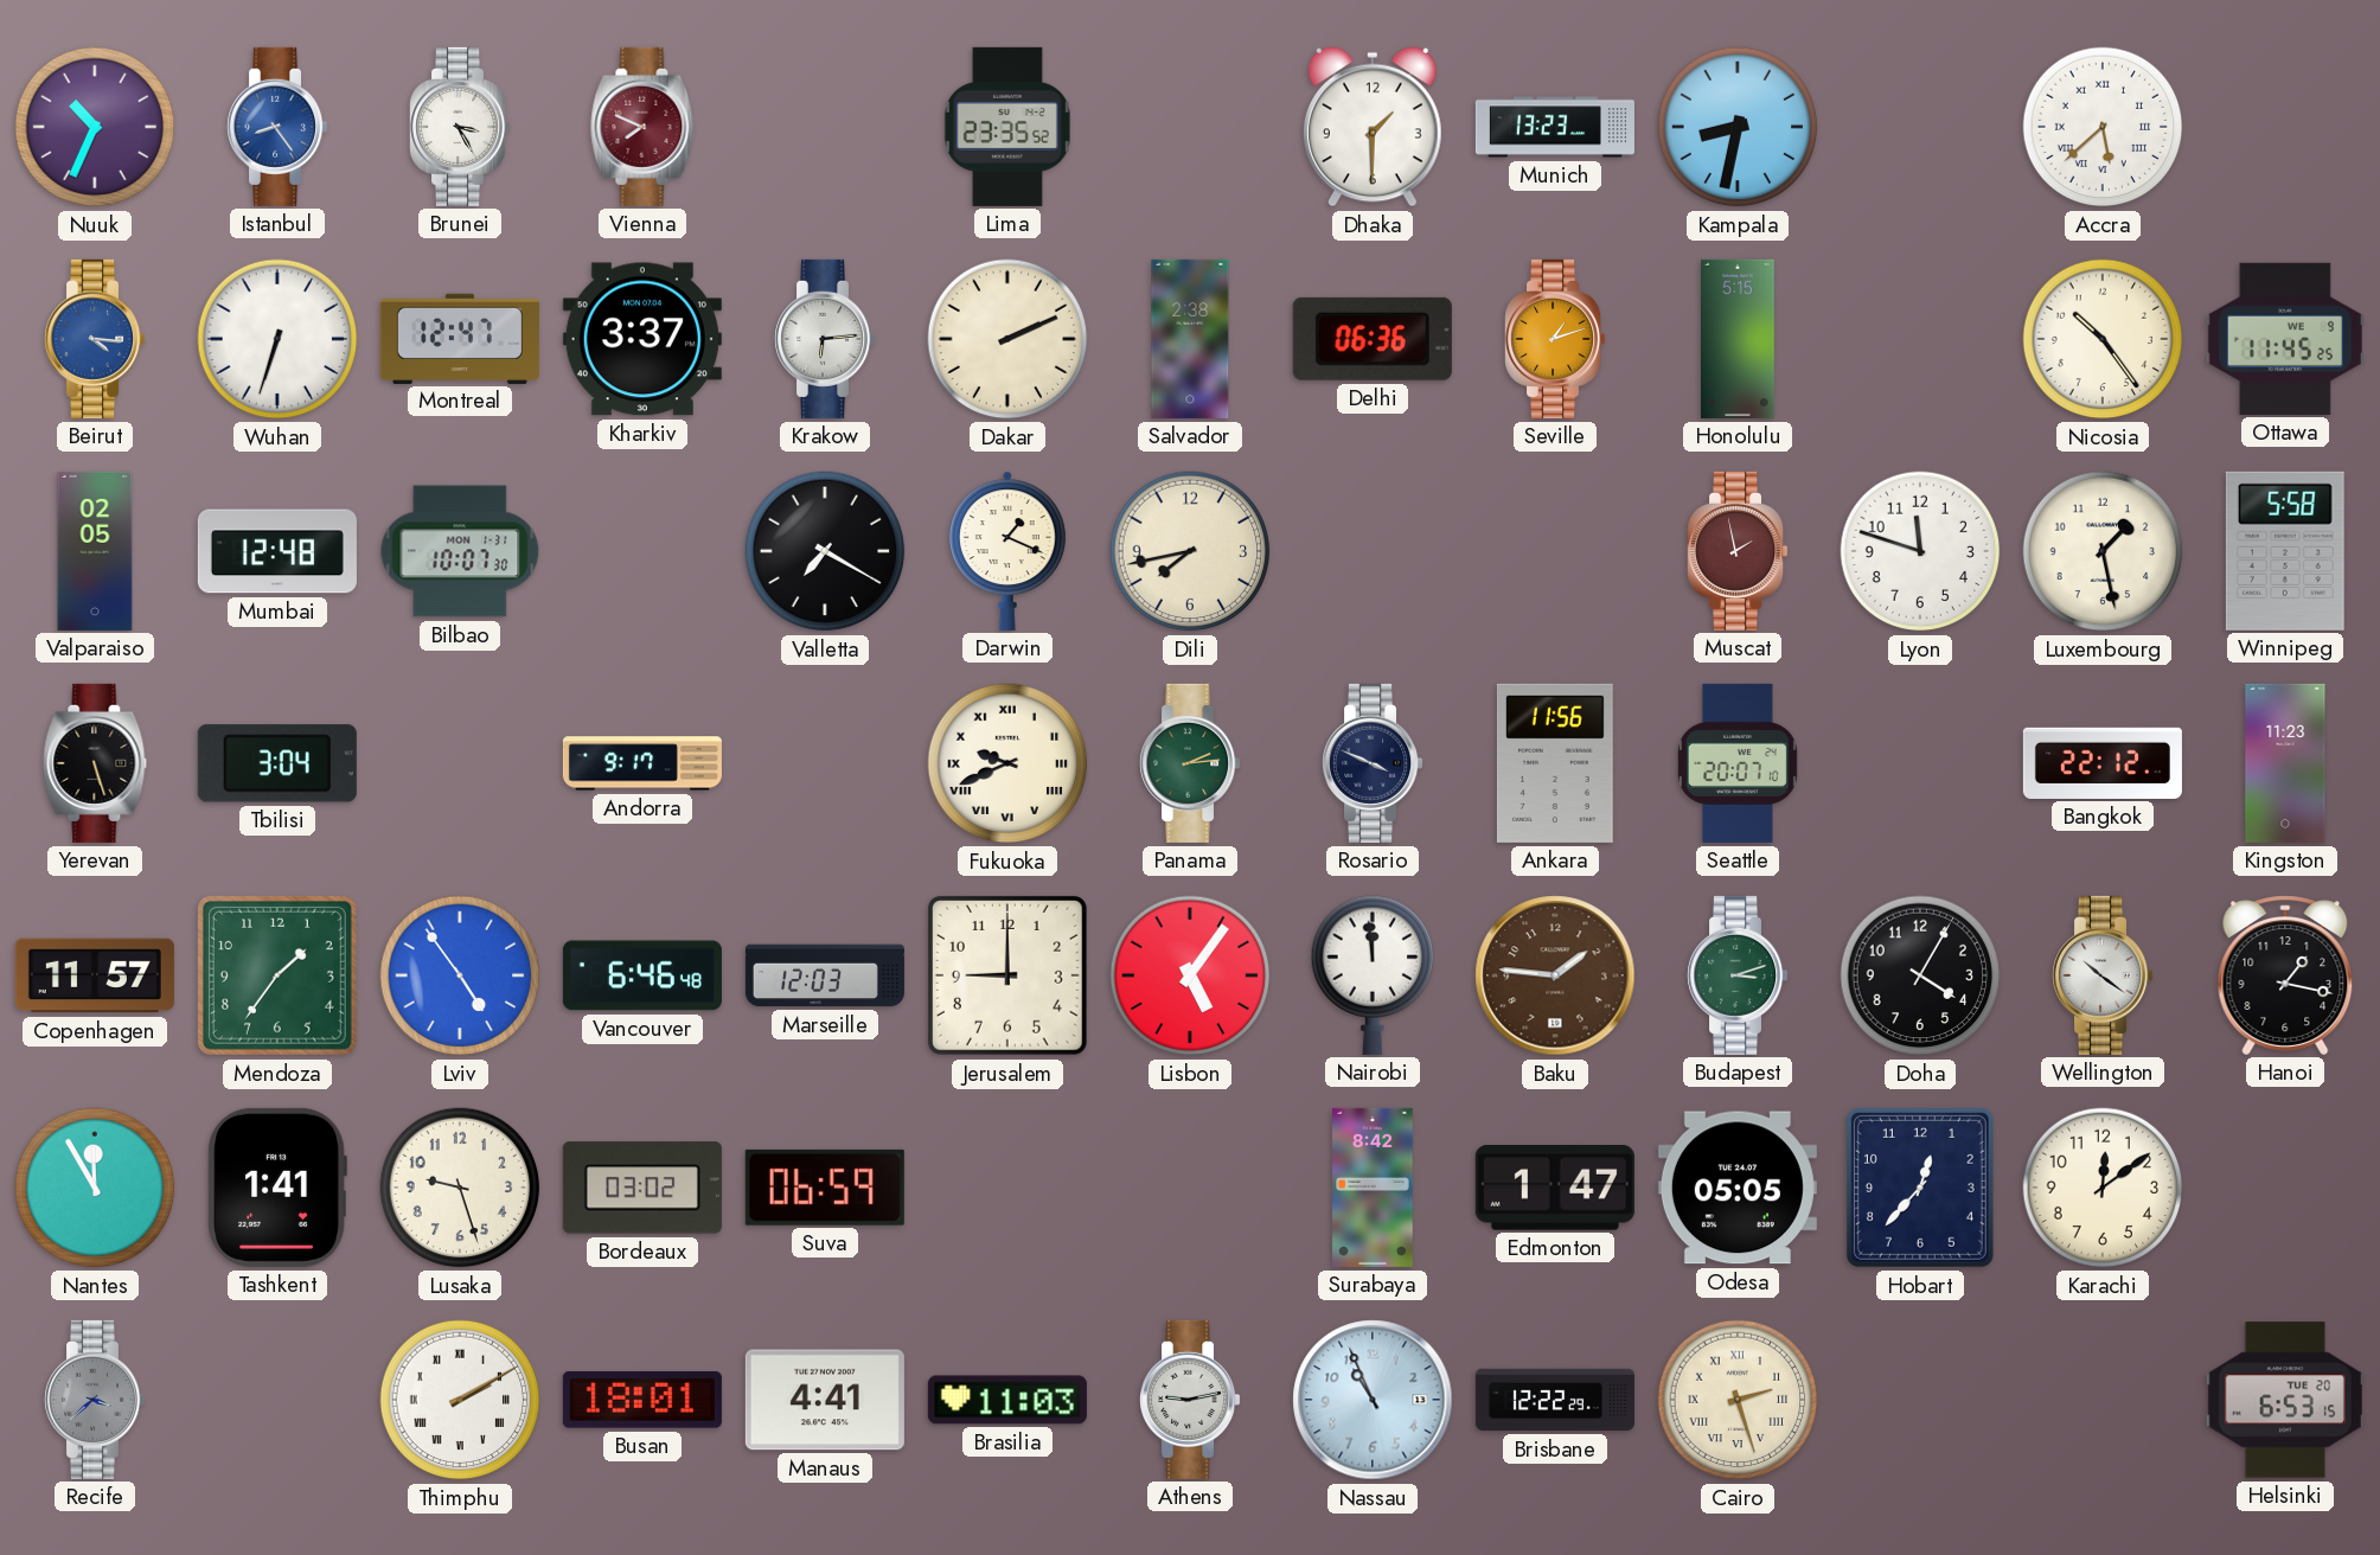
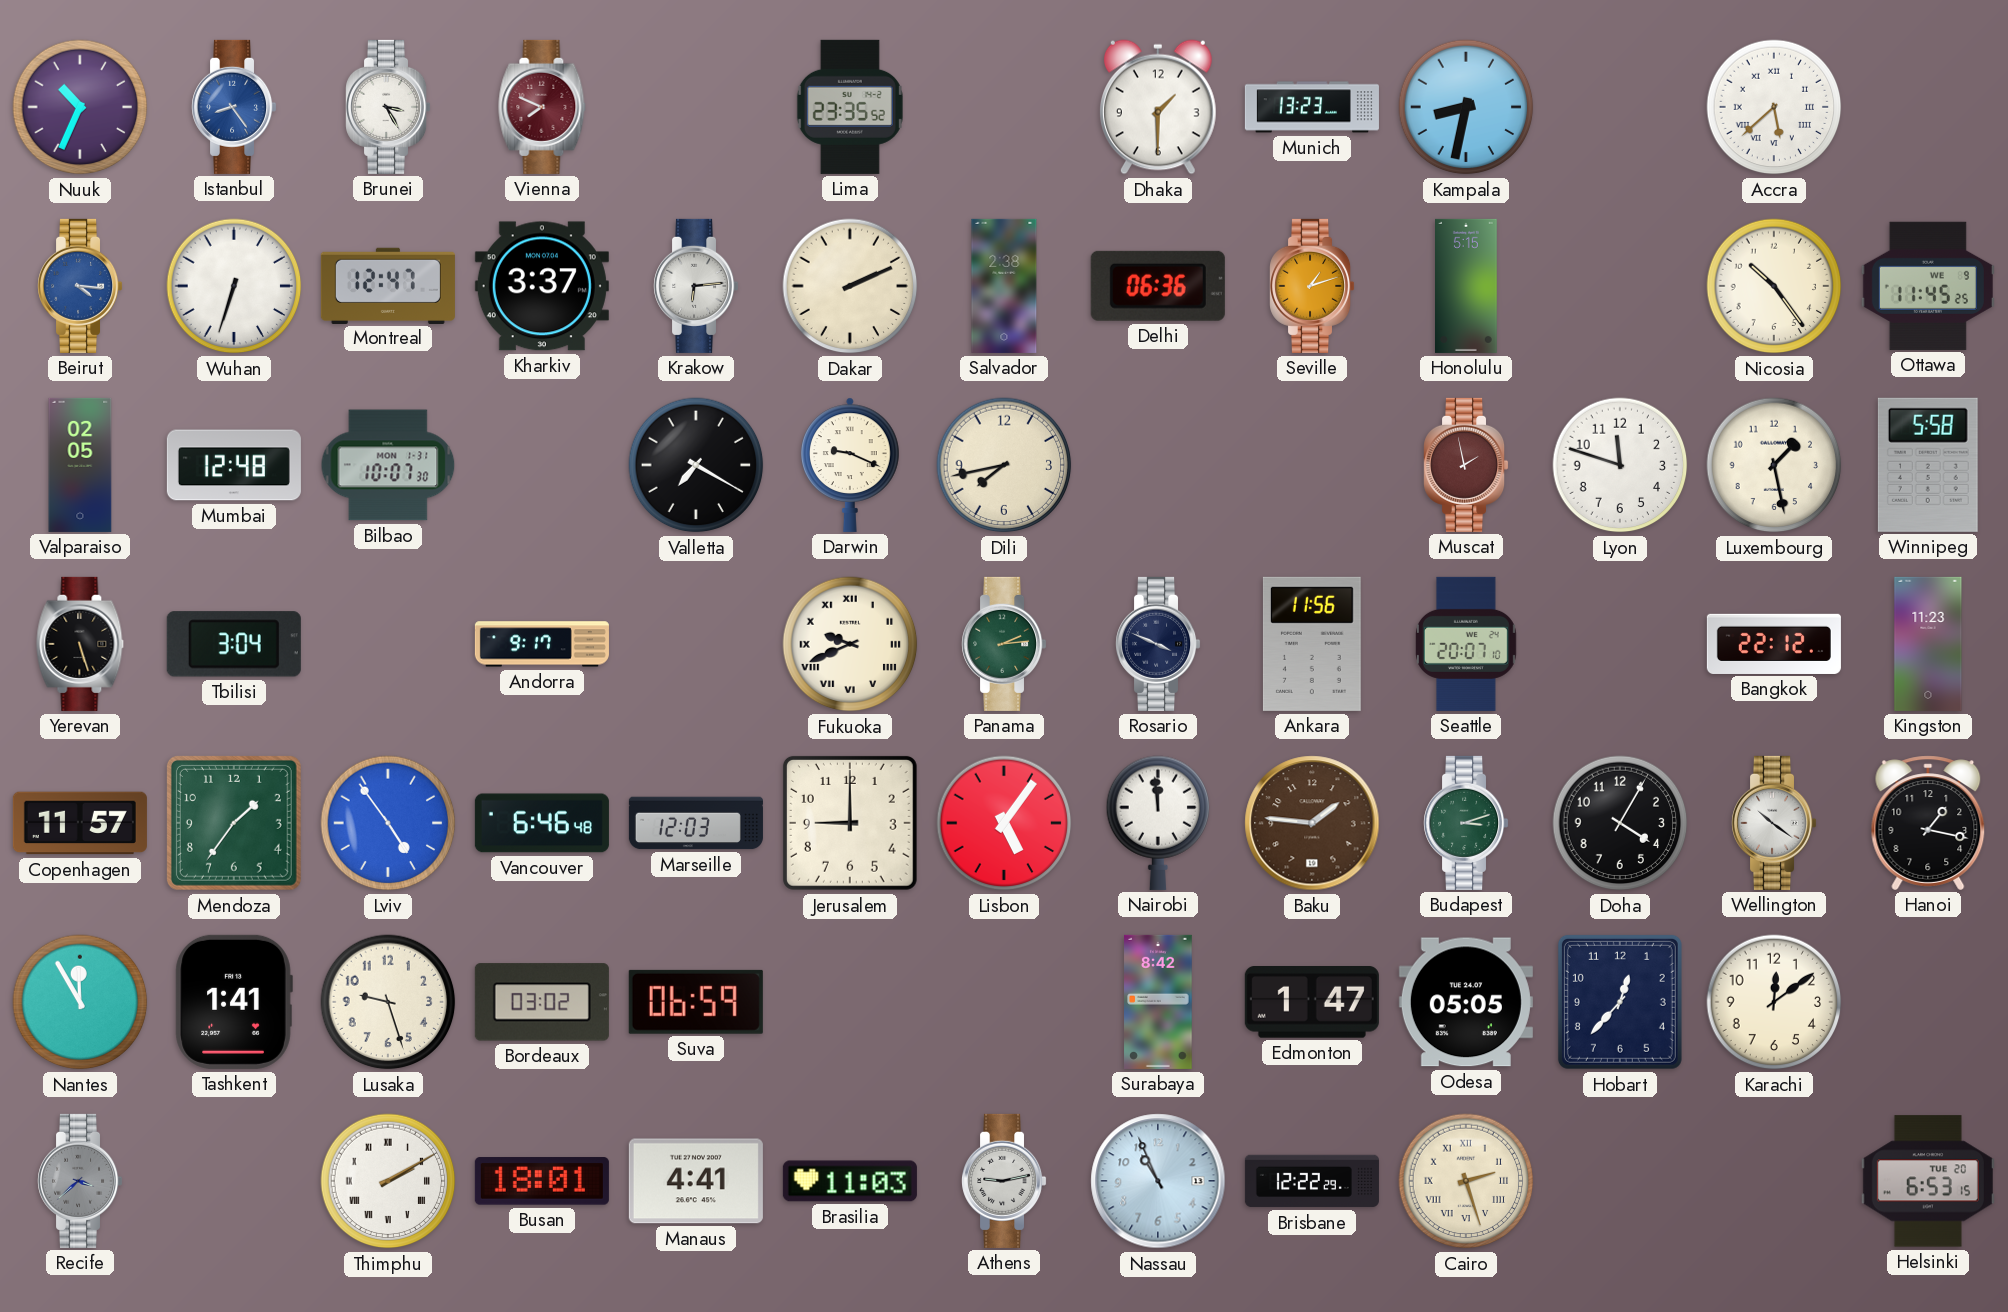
Darwin: 1:19 -> 9:19 (851, 465)
